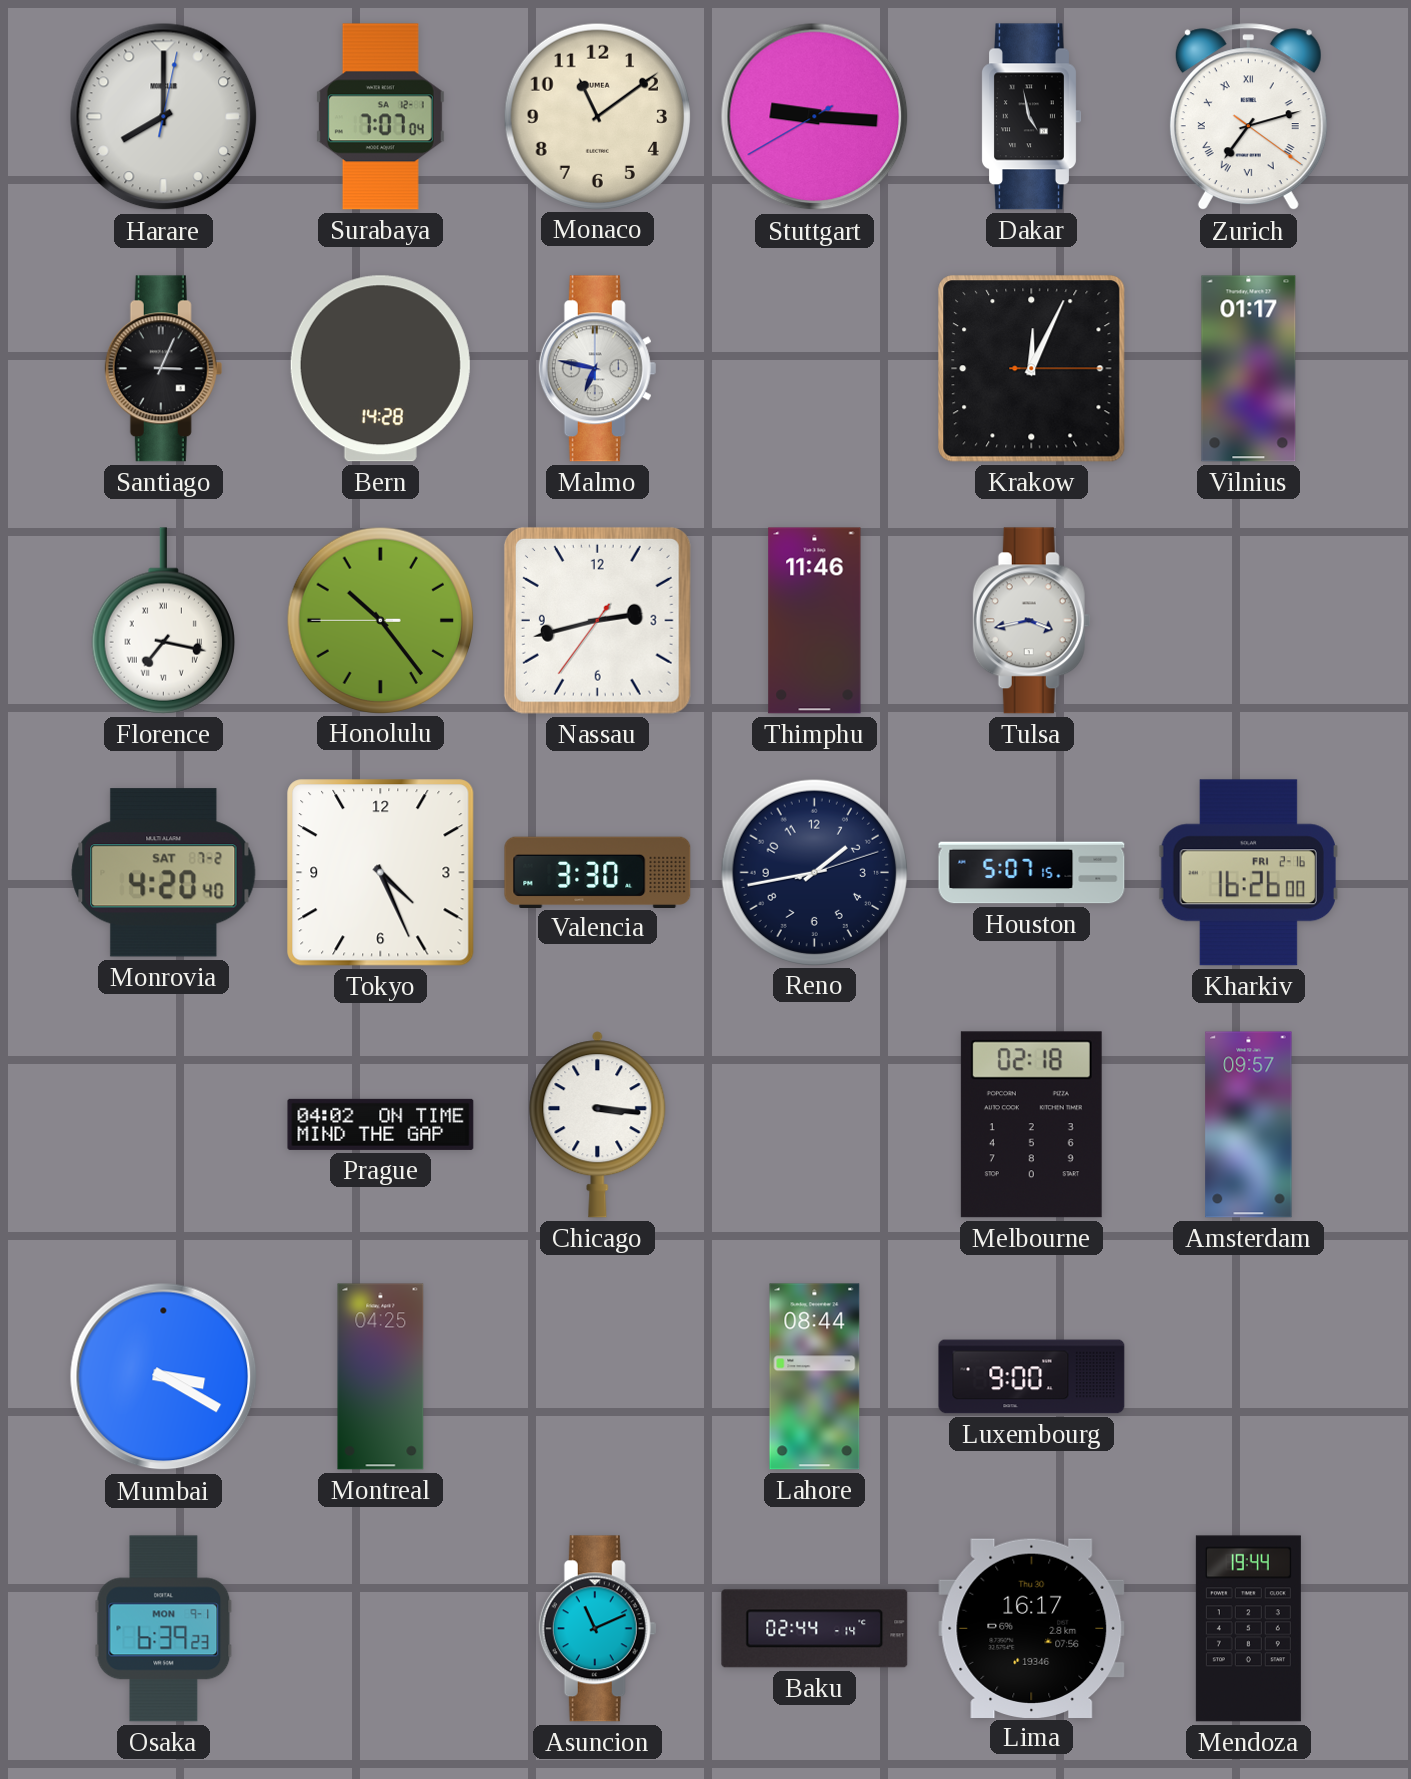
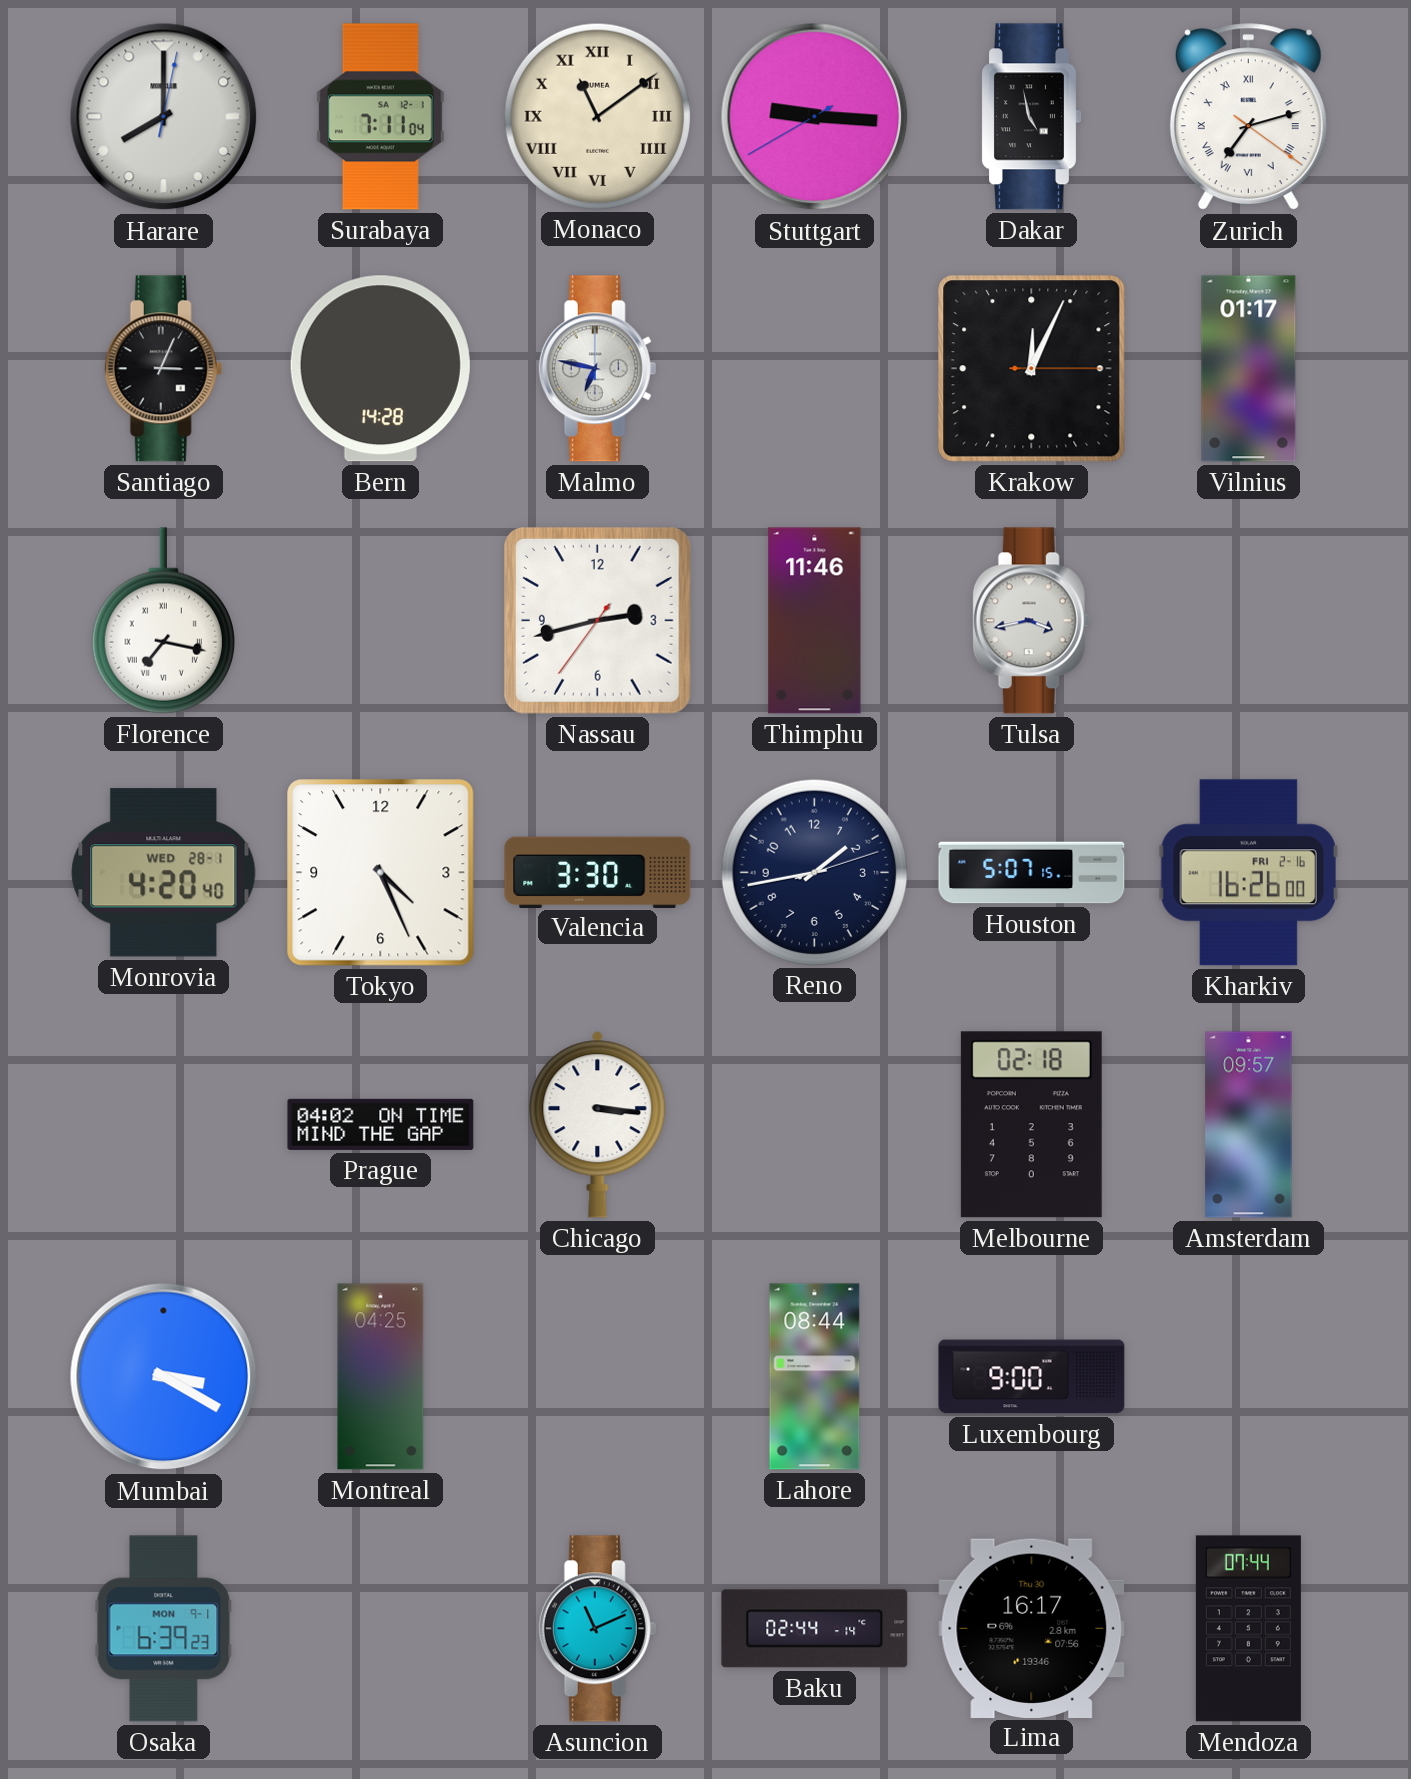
Surabaya: 7:07 -> 7:11 (380, 117)
Monaco numerals: Arabic -> Roman (597, 116)
Honolulu: 10:23 -> none (380, 620)
Monrovia date: SAT 7-2 -> WED 28-1 (164, 873)
Mendoza: 19:44 -> 07:44 (1248, 1629)
